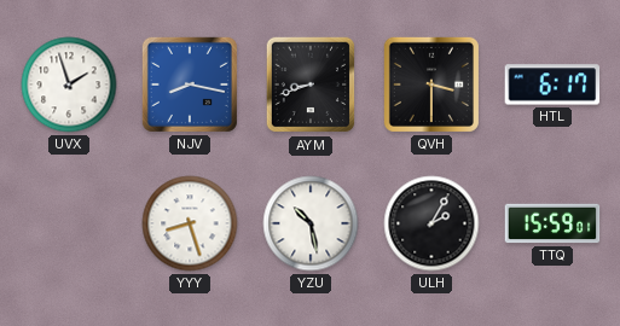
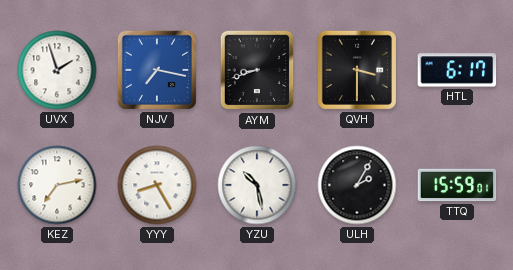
NJV: 8:17 -> 7:17 (157, 70)
KEZ: none -> 7:13 (57, 185)
YYY: 8:27 -> 8:25 (157, 185)
